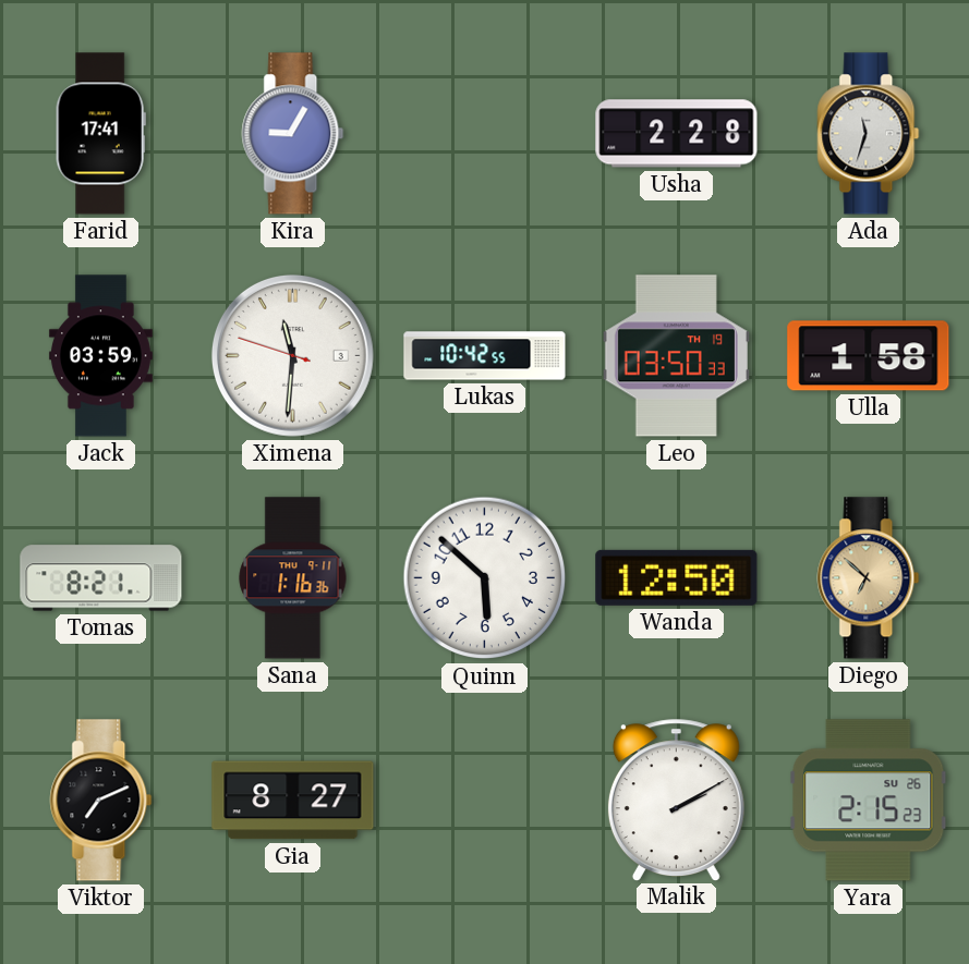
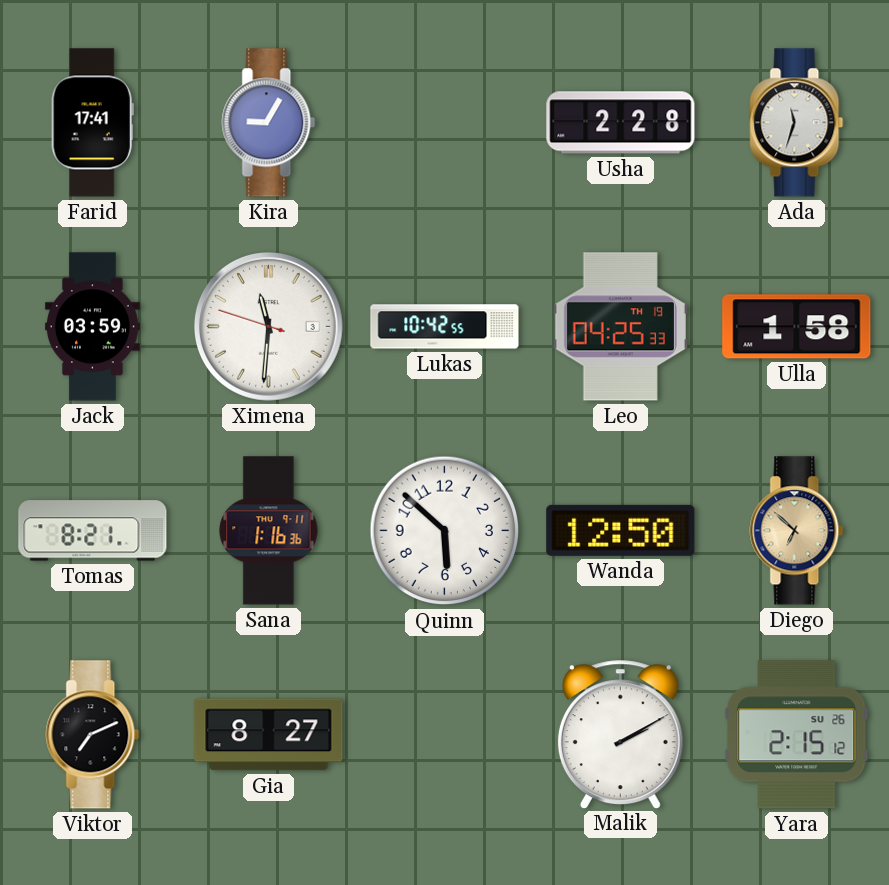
Leo: 03:50 -> 04:25 (620, 327)
Yara: 2:15:23 -> 2:15:12 (797, 735)
